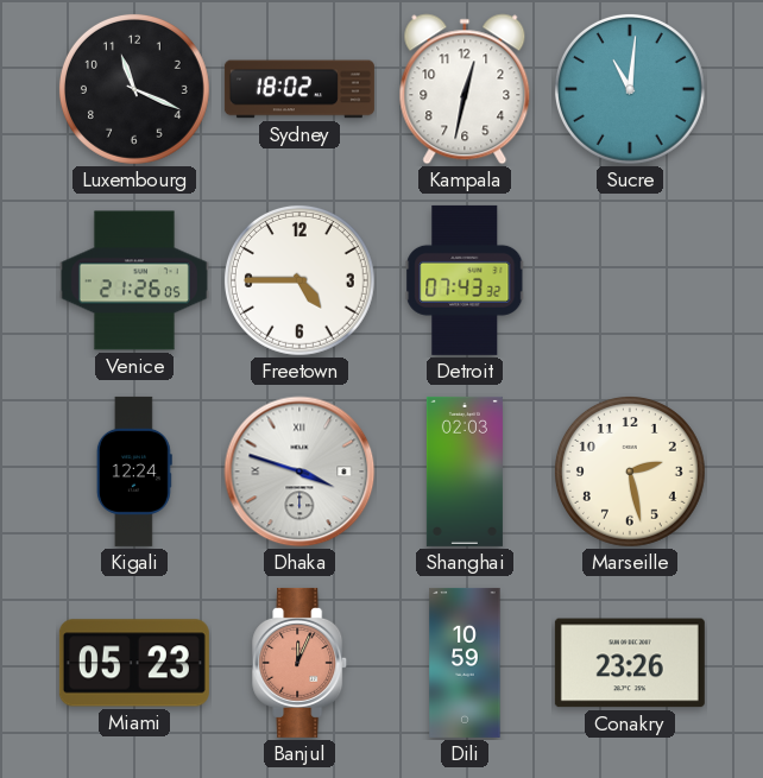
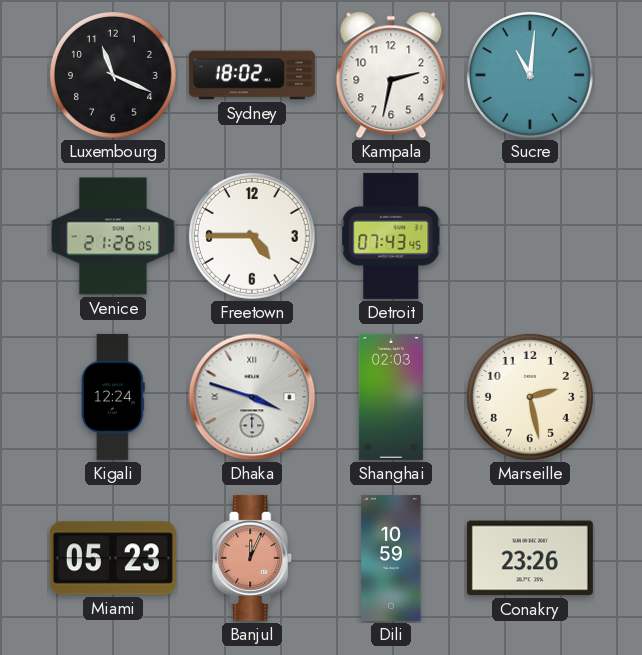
Kampala: 12:32 -> 2:32 (391, 75)
Detroit: 07:43:32 -> 07:43:45 (391, 236)
